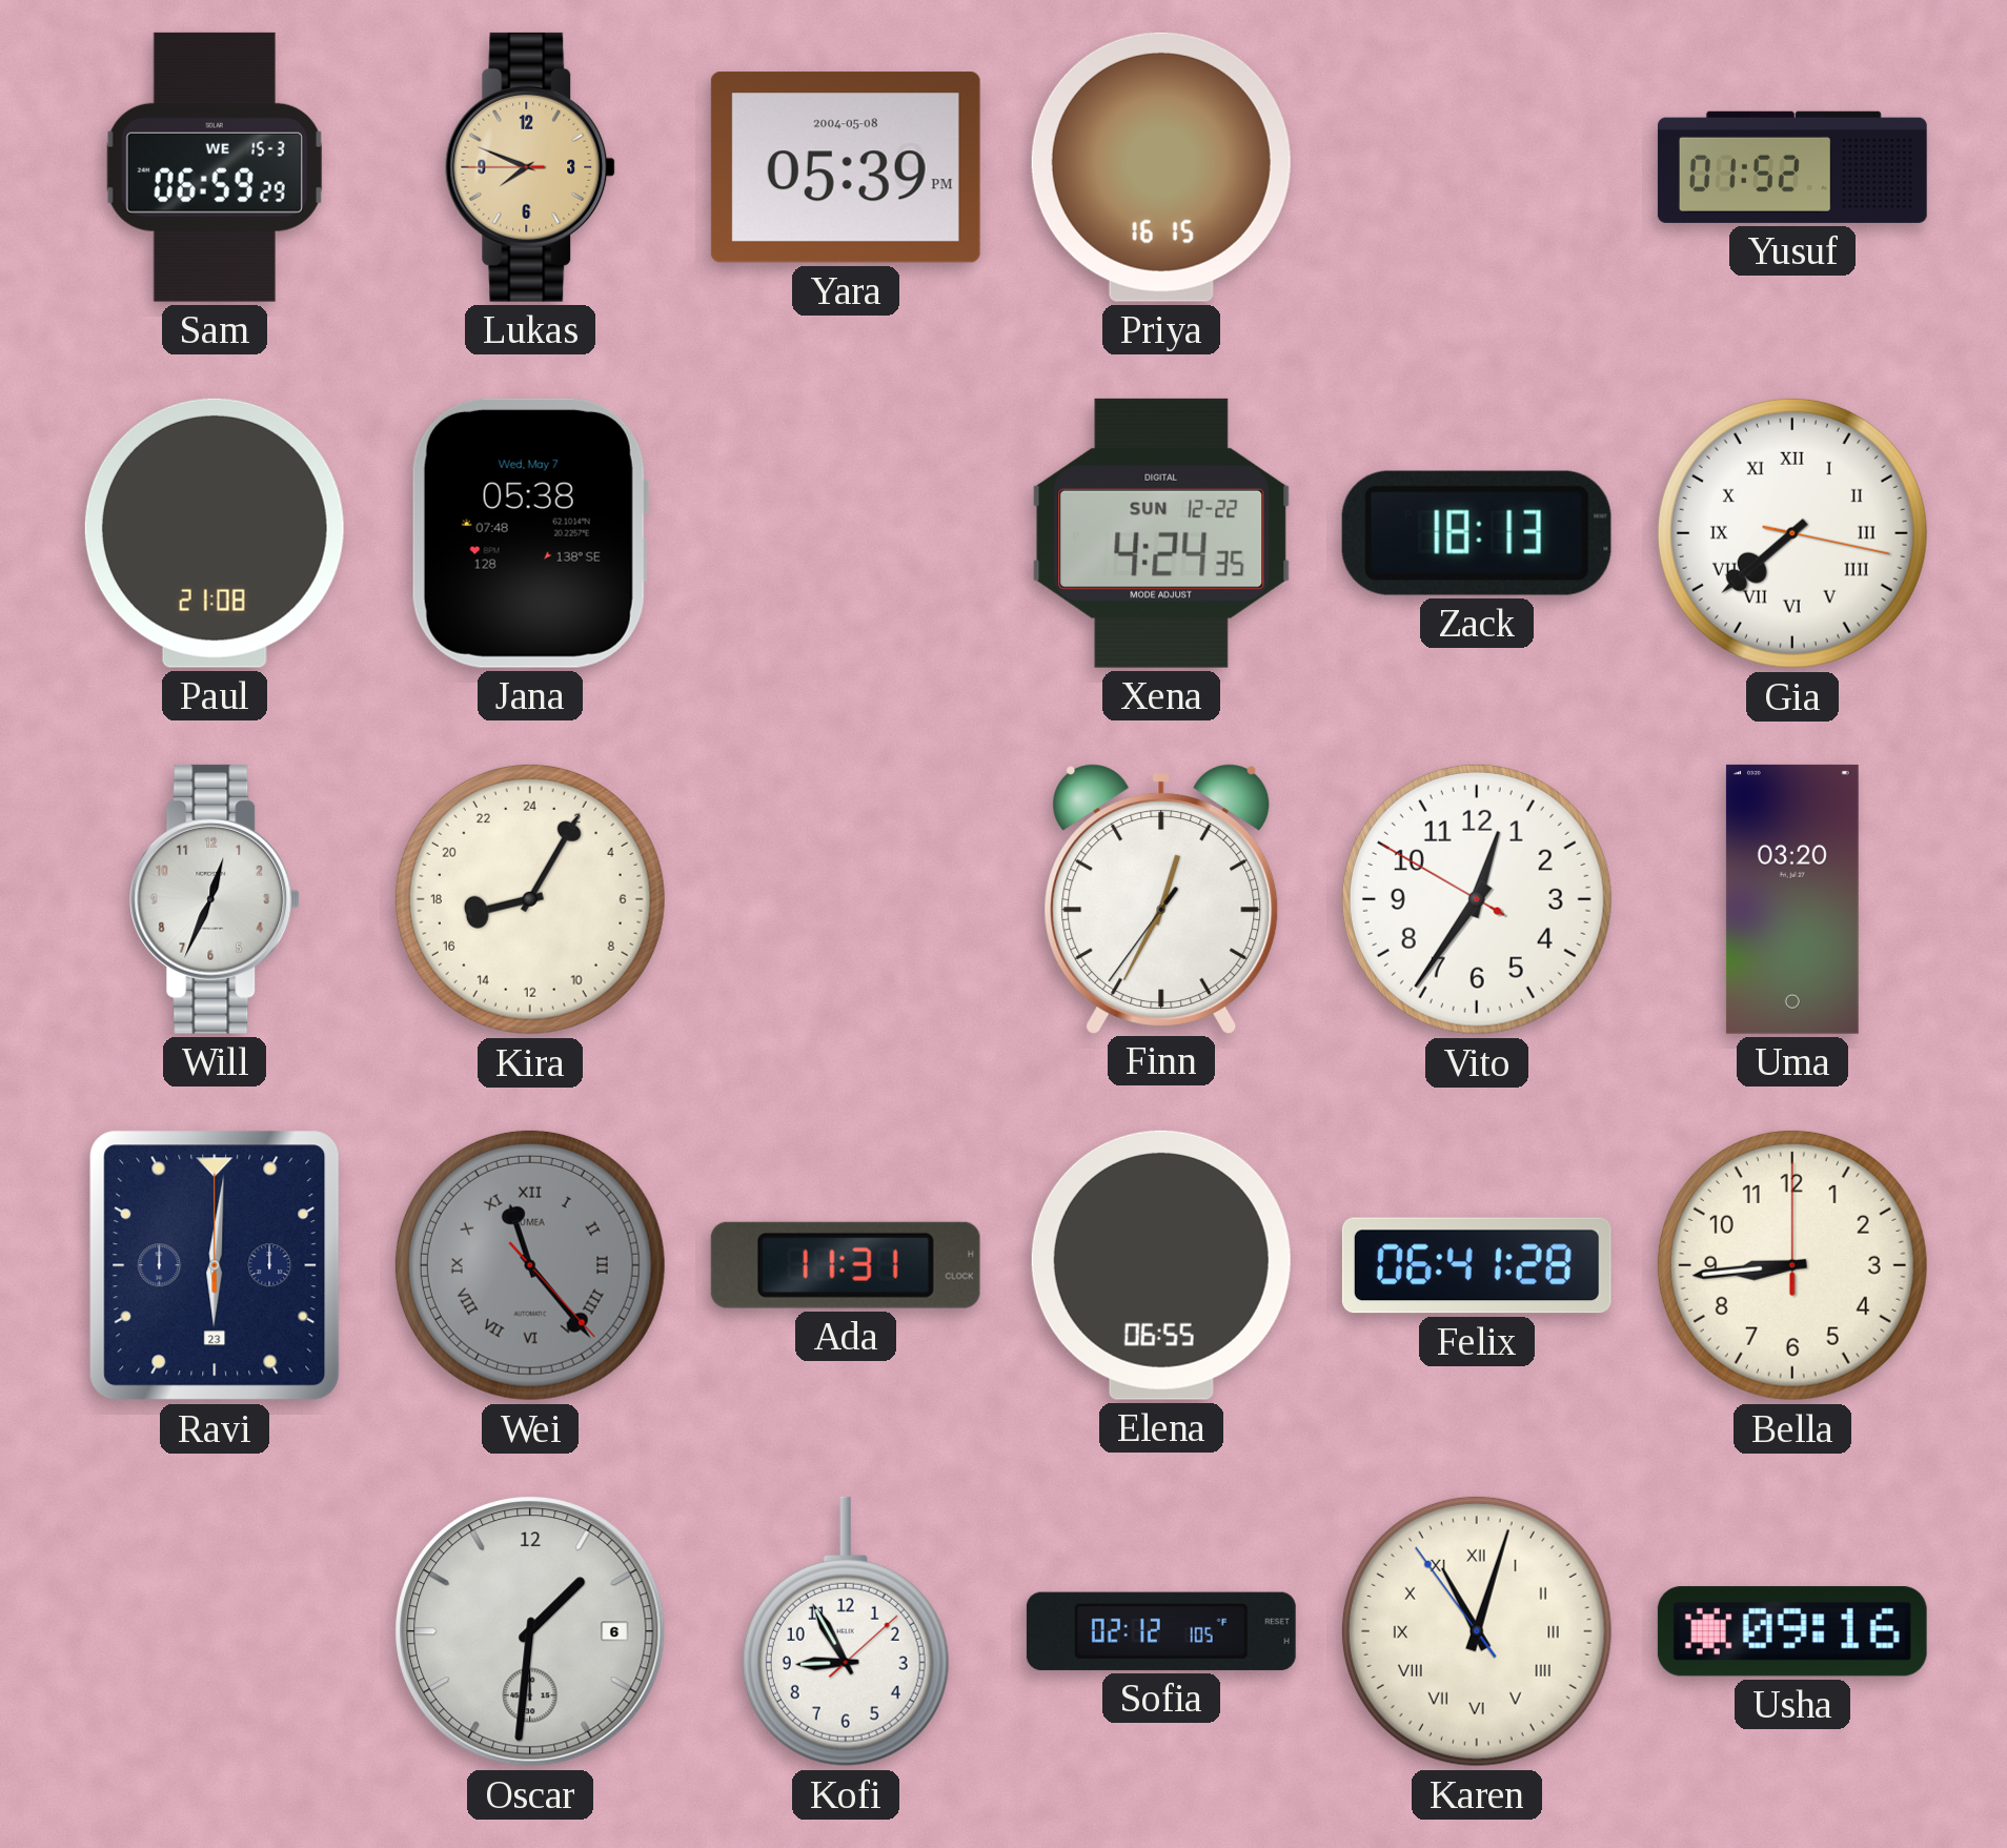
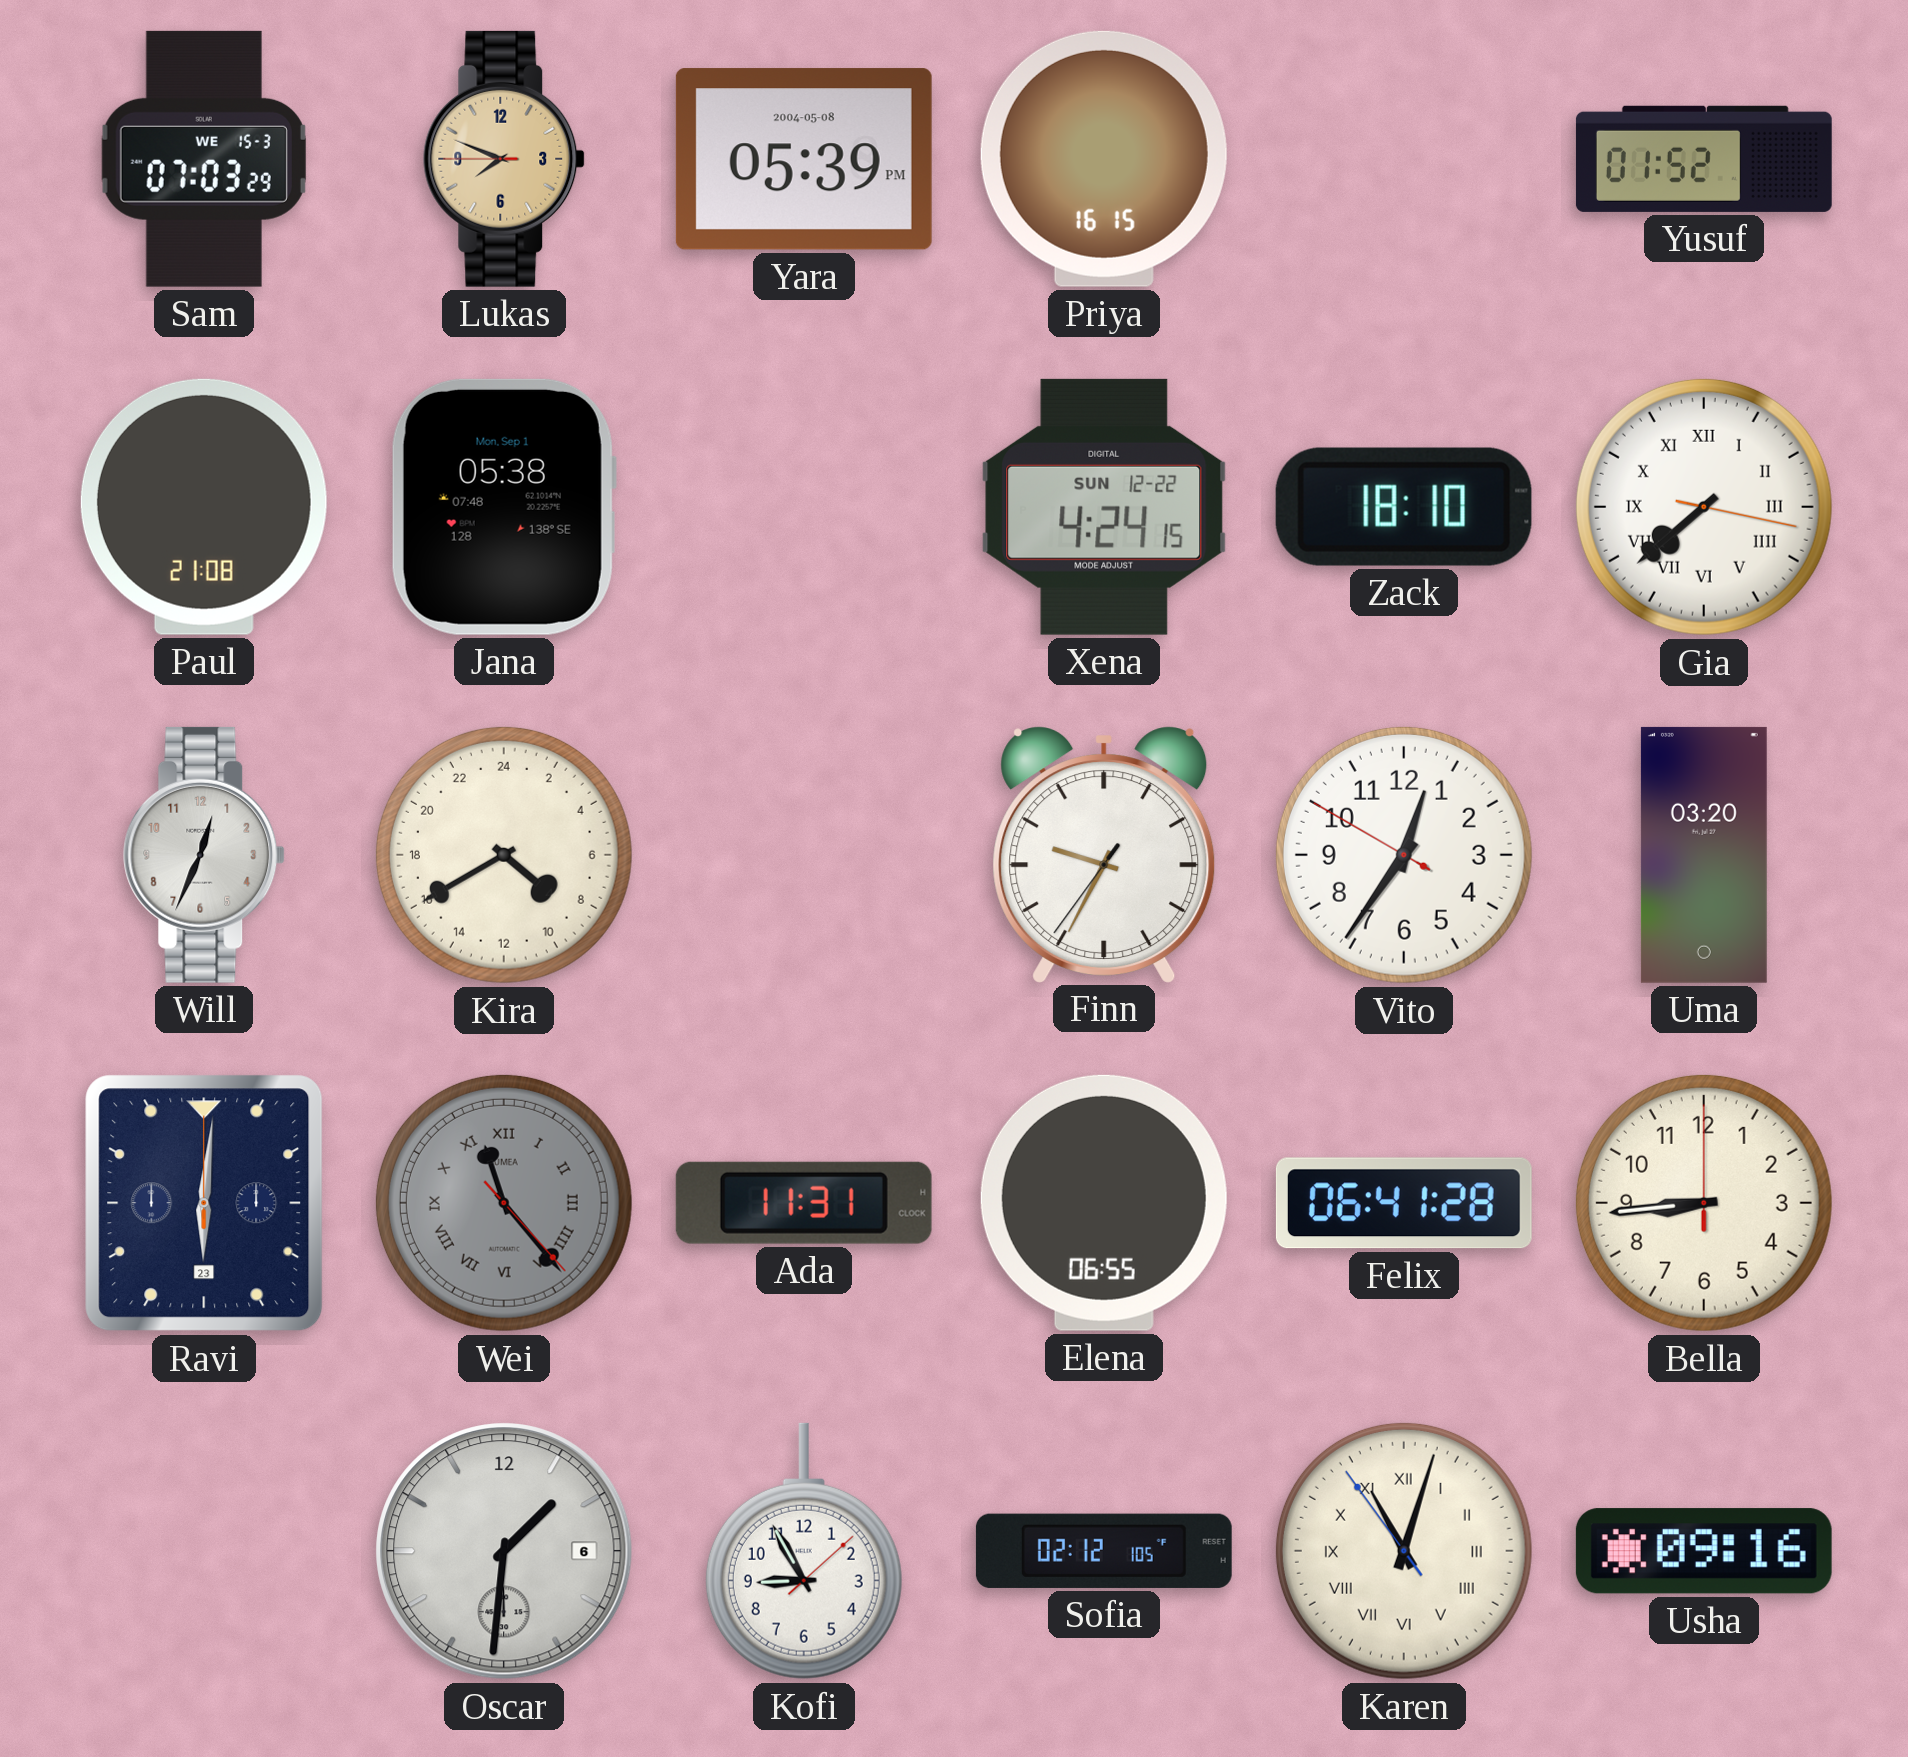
Sam: 06:59 -> 07:03 (204, 159)
Jana date: Wed, May 7 -> Mon, Sep 1 (504, 507)
Xena: 4:24:35 -> 4:24:15 (1104, 507)
Zack: 18:13 -> 18:10 (1404, 507)
Kira: 17:05 -> 8:40 (504, 855)
Finn: 12:34 -> 9:34 (1104, 854)
